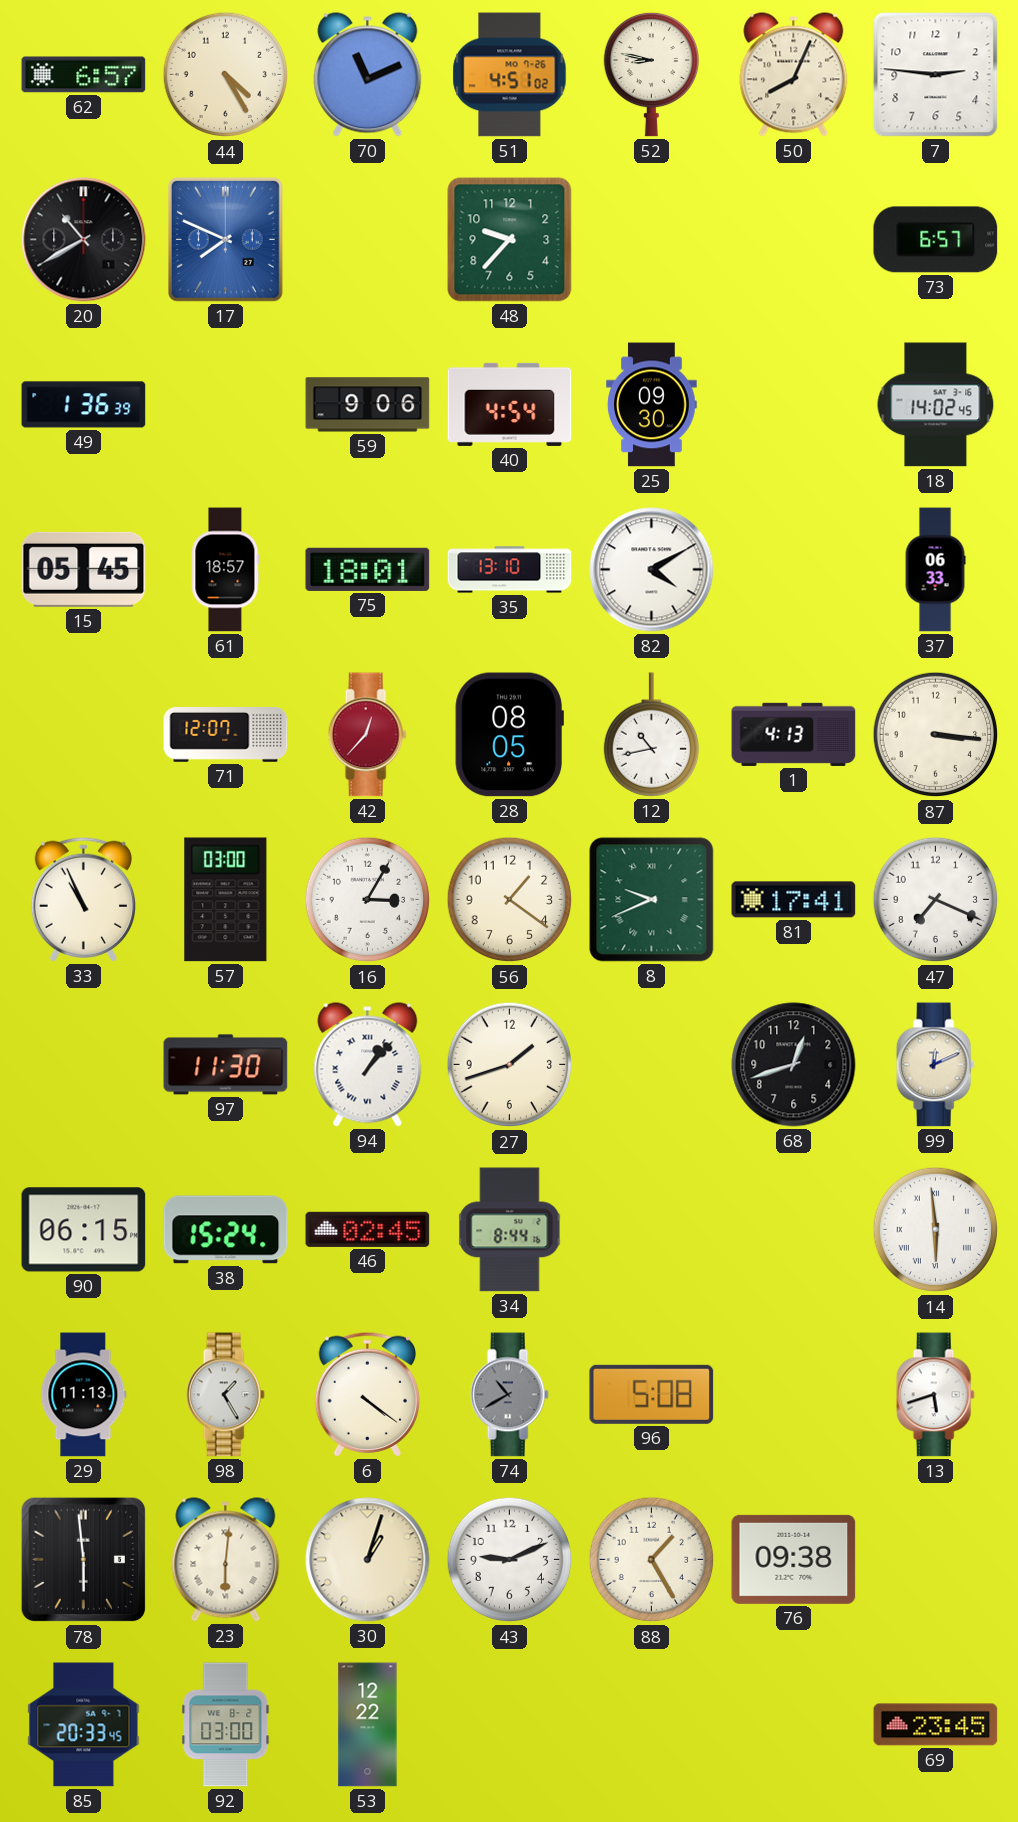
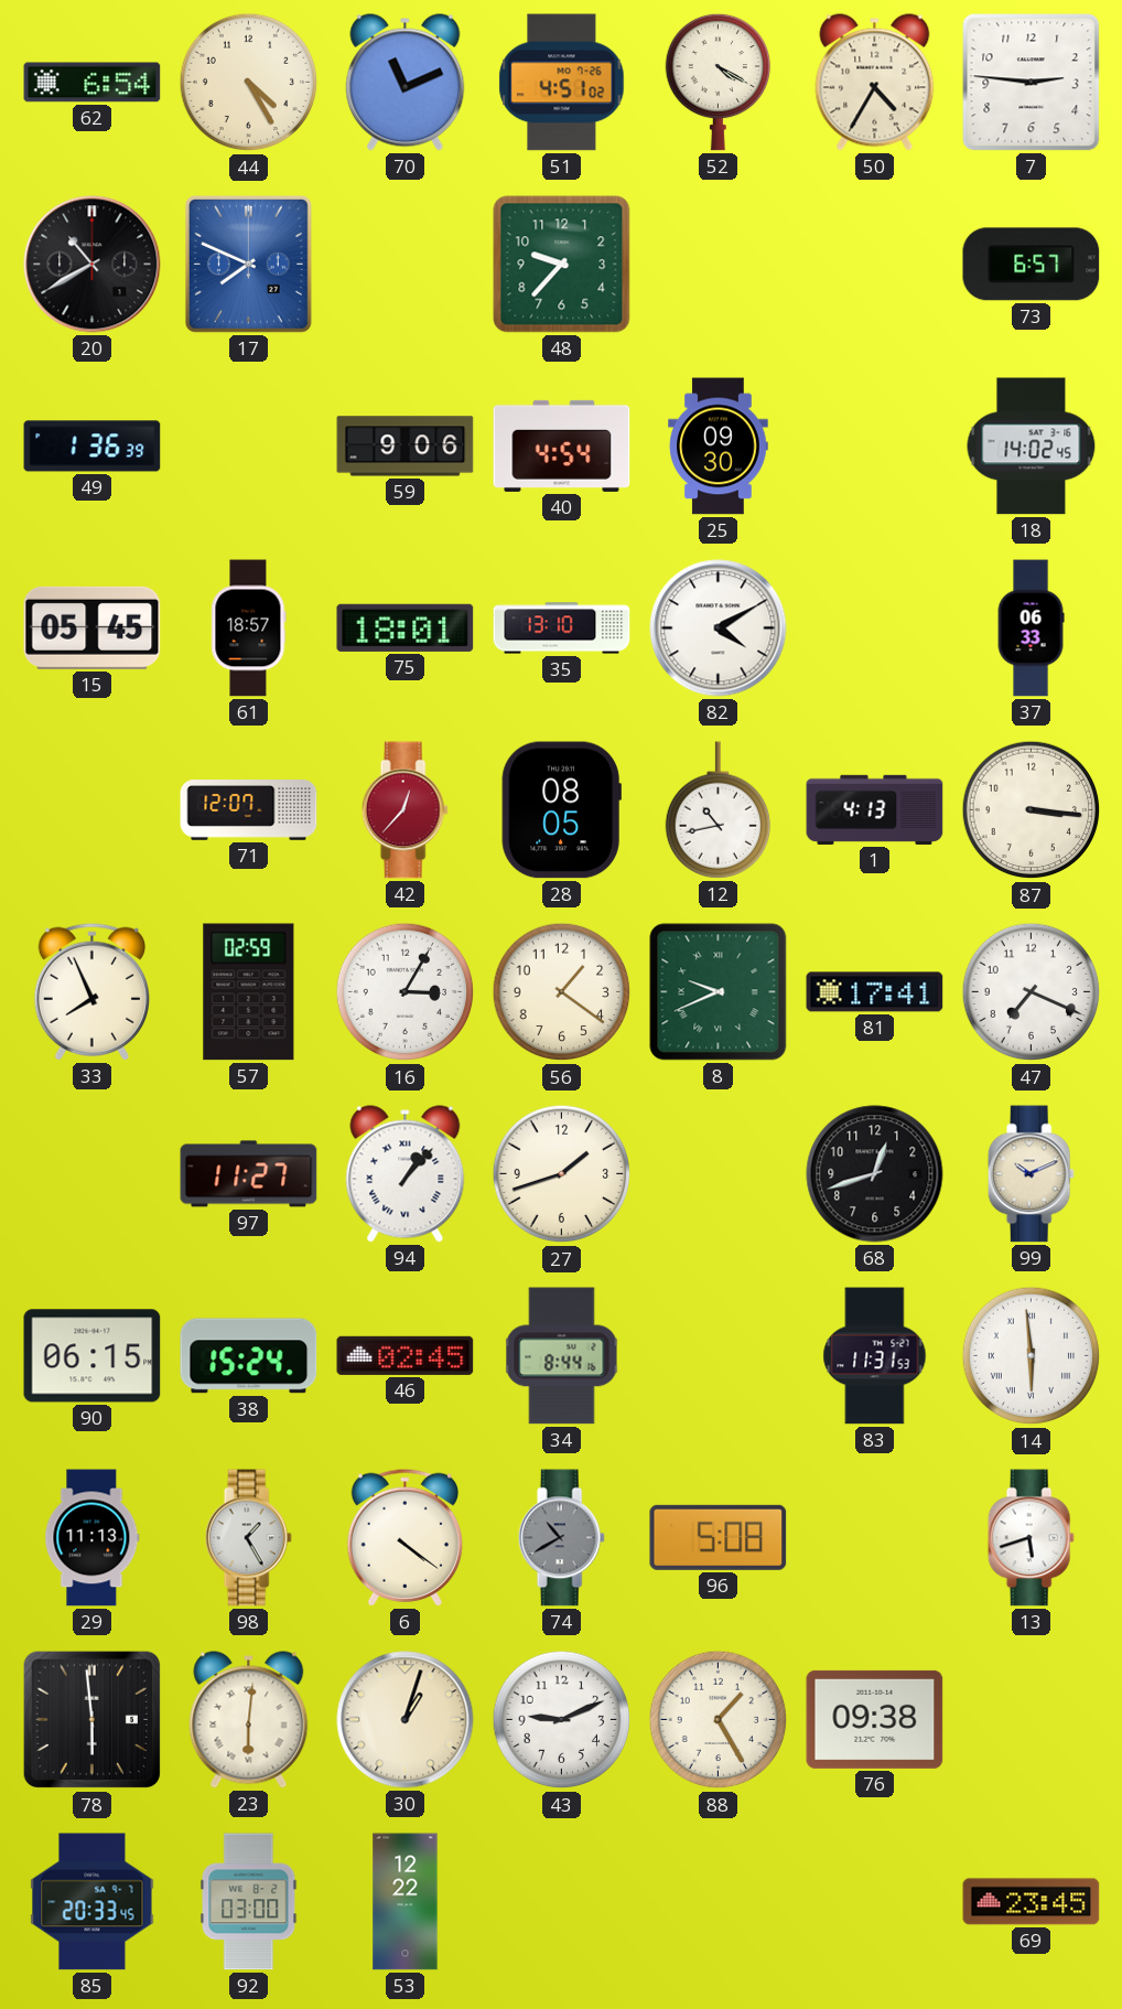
62: 6:57 -> 6:54 (93, 83)
52: 8:47 -> 4:20 (718, 82)
50: 8:04 -> 4:35 (875, 83)
33: 10:56 -> 7:56 (91, 991)
57: 03:00 -> 02:59 (249, 992)
97: 11:30 -> 11:27 (249, 1174)
99: 12:11 -> 10:11 (1031, 1174)
83: none -> 11:31 (875, 1356)
